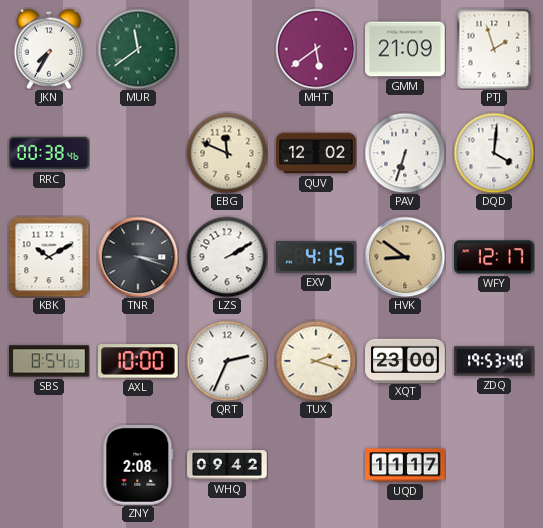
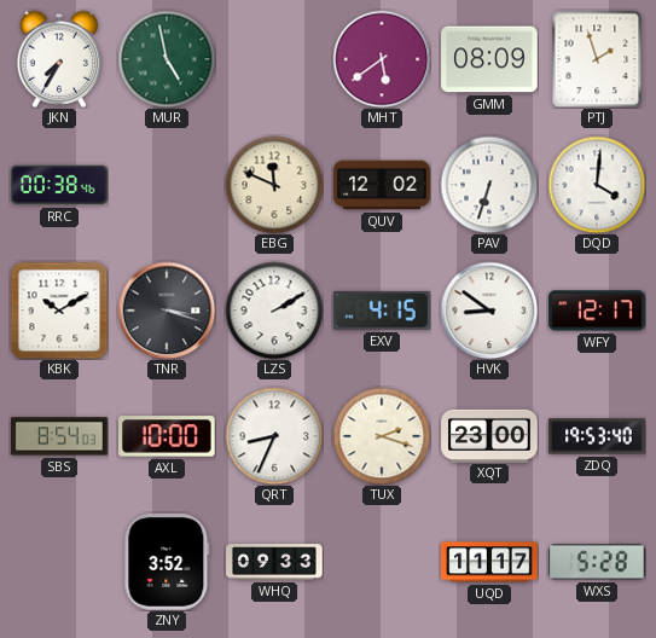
MUR: 11:39 -> 4:58 (167, 59)
GMM: 21:09 -> 08:09 (489, 59)
HVK dial: champagne -> white (489, 311)
QRT: 2:34 -> 8:34 (274, 436)
ZNY: 2:08 -> 3:52 (167, 563)
WHQ: 09:42 -> 09:33 (274, 562)
WXS: none -> 5:28 (597, 562)
